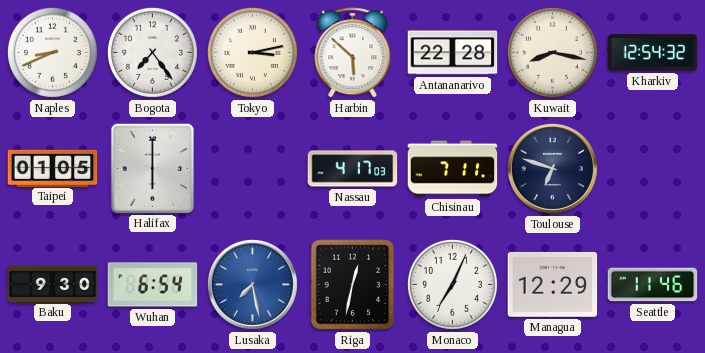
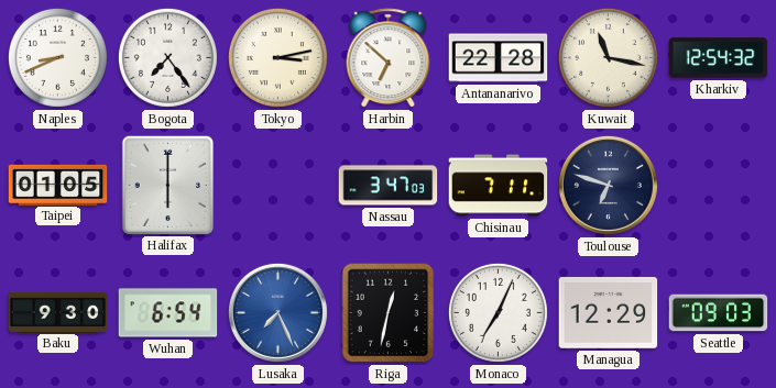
Harbin: 5:52 -> 6:52 (389, 58)
Kuwait: 8:17 -> 11:17 (608, 57)
Nassau: 4:17 -> 3:47 (389, 186)
Lusaka: 7:28 -> 7:26 (277, 312)
Seattle: 11:46 -> 09:03 (719, 313)
